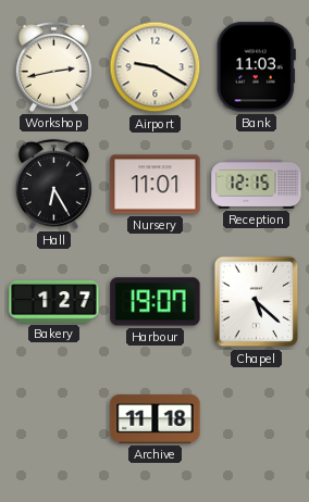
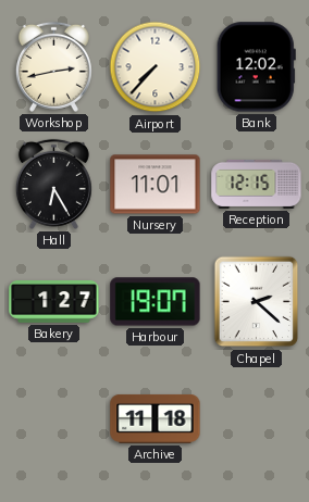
Airport: 9:20 -> 7:37 (156, 67)
Bank: 11:03 -> 12:02 (256, 67)
Chapel: 5:22 -> 2:22 (257, 302)
